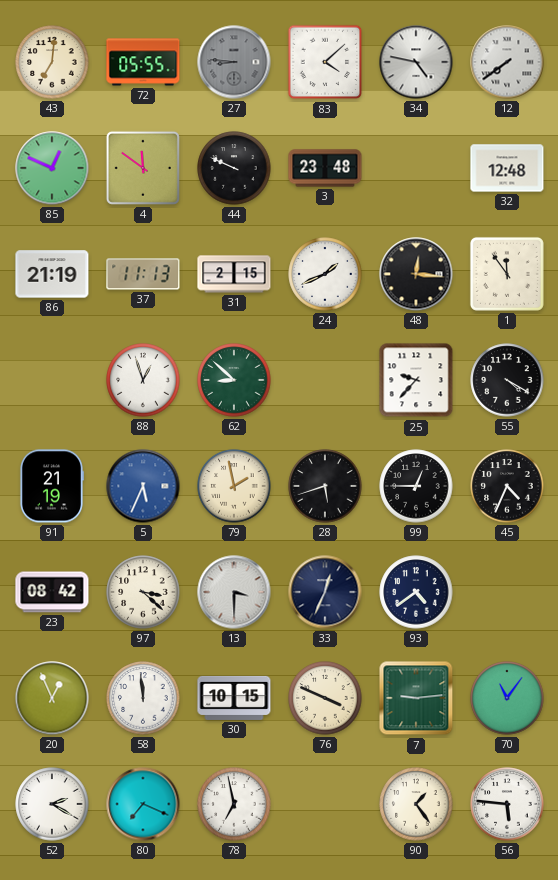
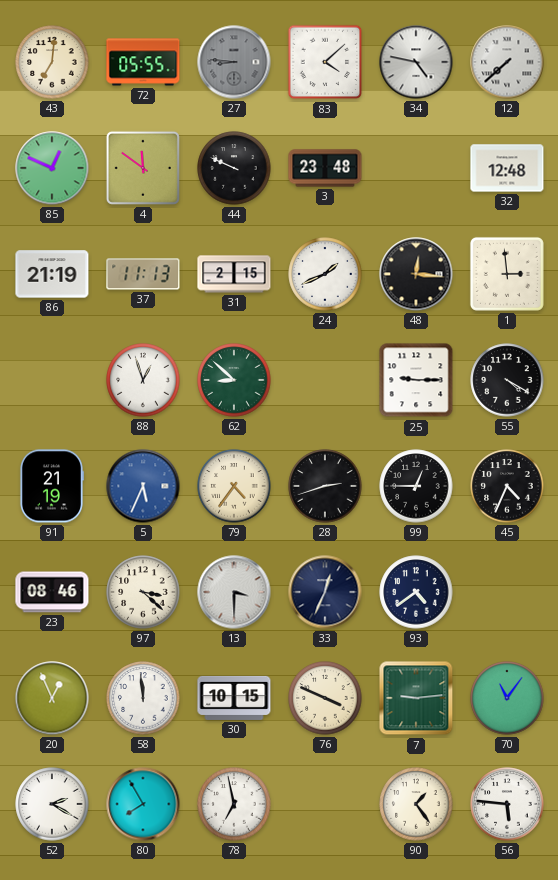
12: 7:39 -> 7:38 (507, 62)
1: 11:54 -> 2:59 (507, 274)
25: 9:37 -> 9:15 (416, 380)
79: 1:58 -> 4:36 (234, 486)
28: 5:42 -> 2:42 (325, 486)
23: 08:42 -> 08:46 (52, 592)
80: 7:19 -> 7:55 (143, 804)
